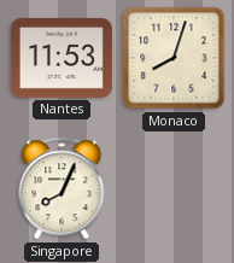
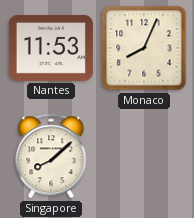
Monaco: 8:03 -> 8:04 (144, 48)
Singapore: 8:04 -> 8:08 (51, 156)
